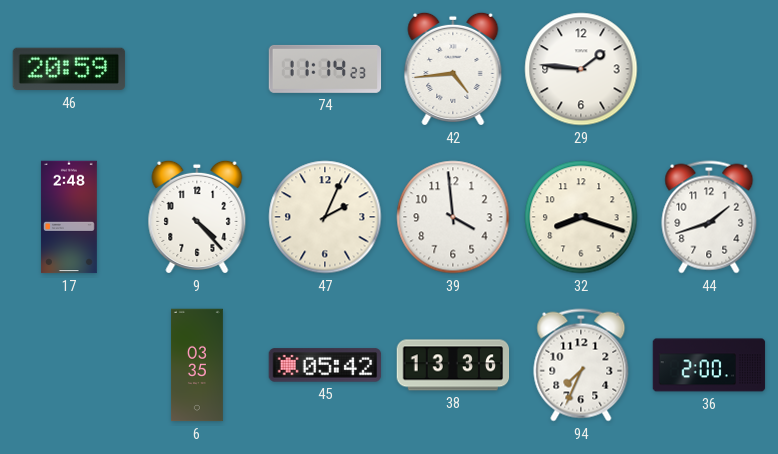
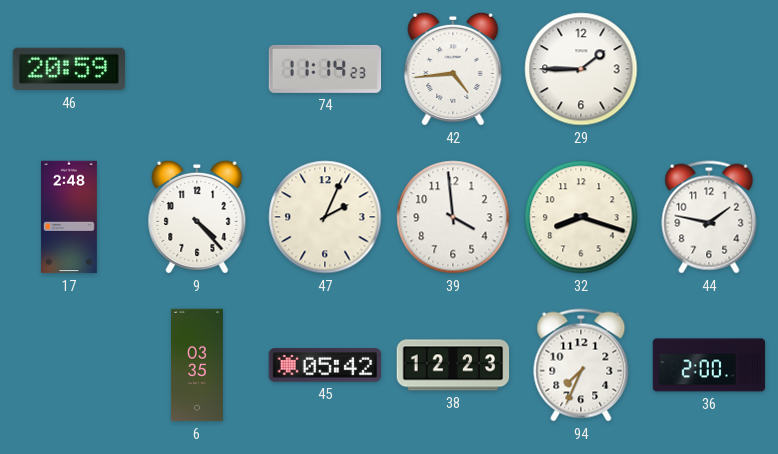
29: 1:46 -> 1:45 (581, 69)
44: 1:42 -> 1:47 (709, 217)
38: 13:36 -> 12:23 (453, 365)
